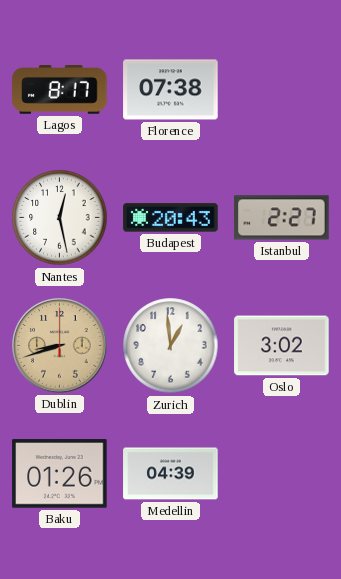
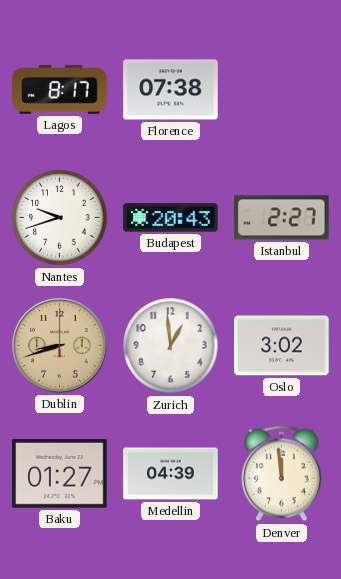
Nantes: 12:28 -> 9:42 (60, 218)
Baku: 01:26 -> 01:27 (60, 474)
Denver: none -> 11:59 (282, 474)
